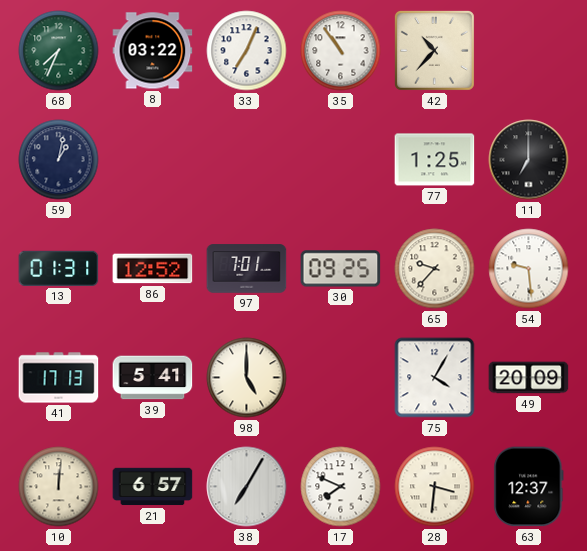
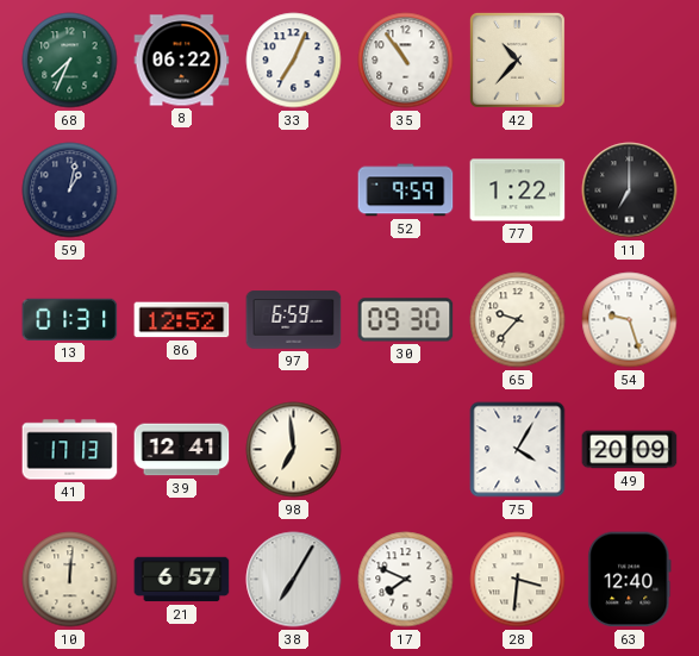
8: 03:22 -> 06:22 (182, 61)
52: none -> 9:59 (406, 190)
77: 1:25 -> 1:22 (518, 190)
97: 7:01 -> 6:59 (294, 320)
30: 09:25 -> 09:30 (406, 320)
54: 9:29 -> 9:27 (630, 320)
39: 5:41 -> 12:41 (182, 450)
98: 5:00 -> 6:59 (294, 450)
63: 12:37 -> 12:40 (630, 580)
